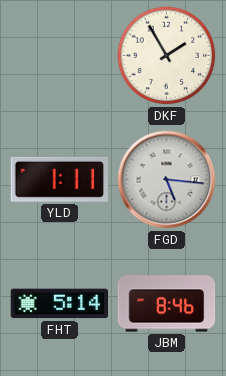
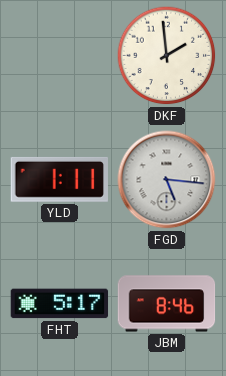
DKF: 1:55 -> 1:59 (167, 56)
FHT: 5:14 -> 5:17 (60, 304)
